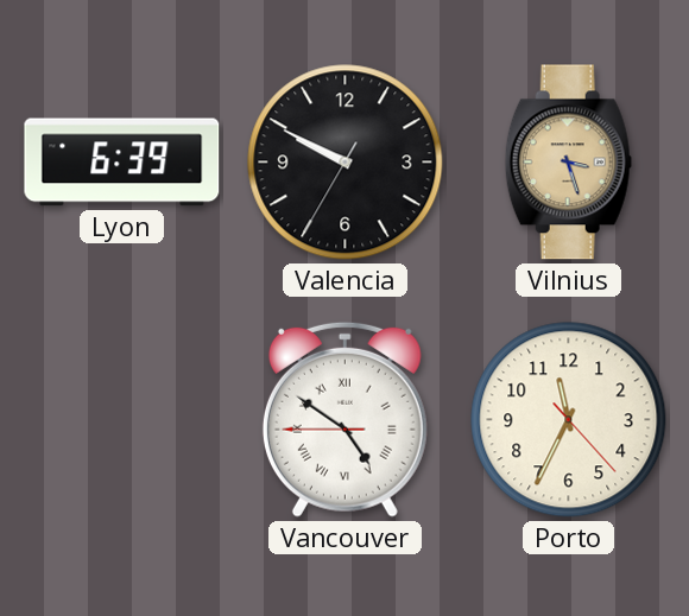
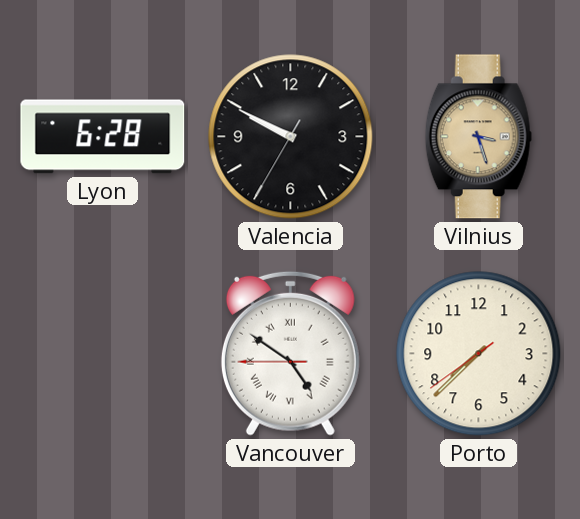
Lyon: 6:39 -> 6:28 (103, 137)
Porto: 11:34 -> 7:37 (479, 354)
